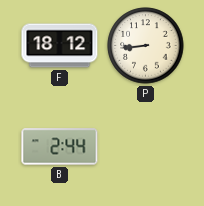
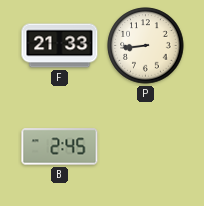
F: 18:12 -> 21:33 (60, 46)
B: 2:44 -> 2:45 (60, 147)
